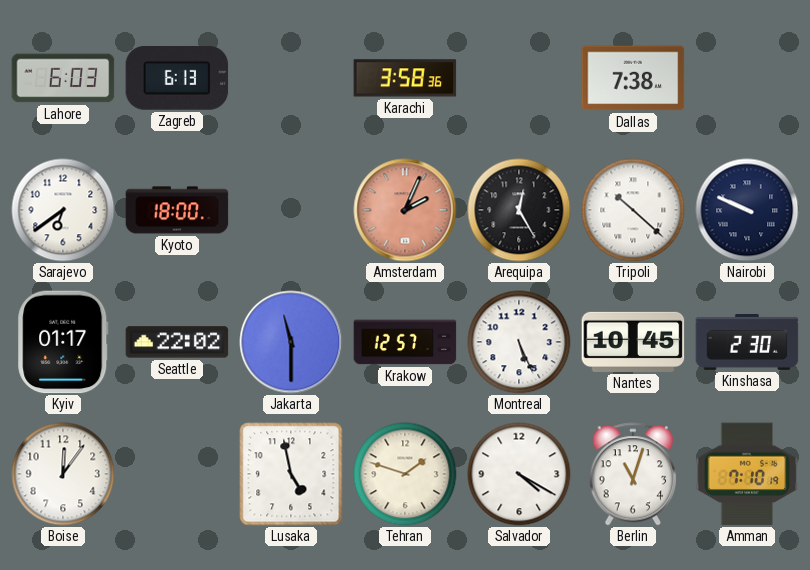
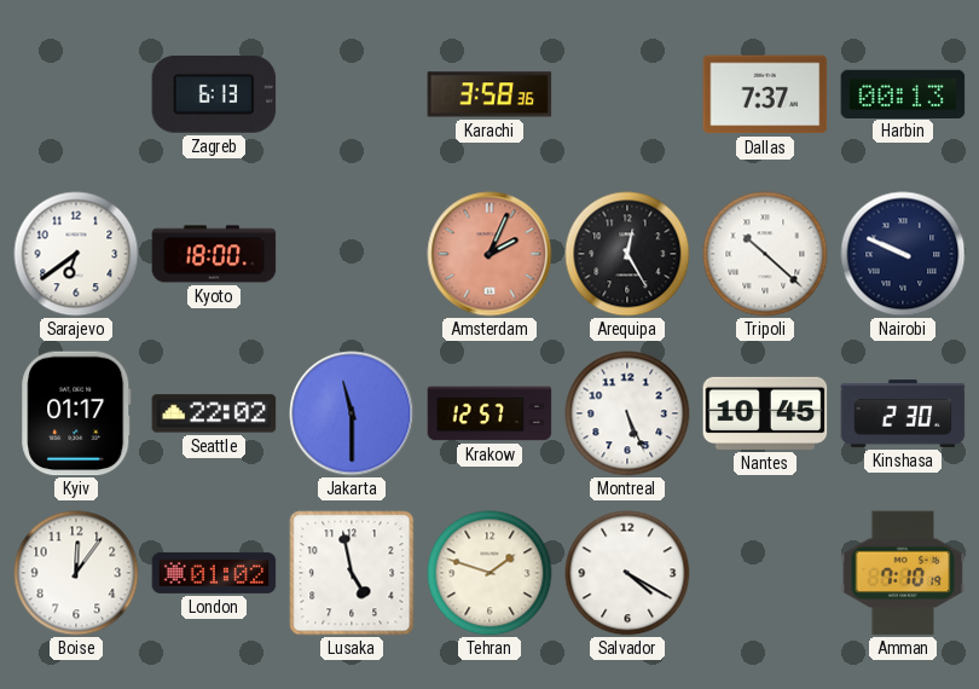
Lahore: 6:03 -> none (63, 78)
Dallas: 7:38 -> 7:37 (765, 94)
Harbin: none -> 00:13 (903, 93)
London: none -> 01:02 (214, 573)
Berlin: 11:03 -> none (633, 474)
